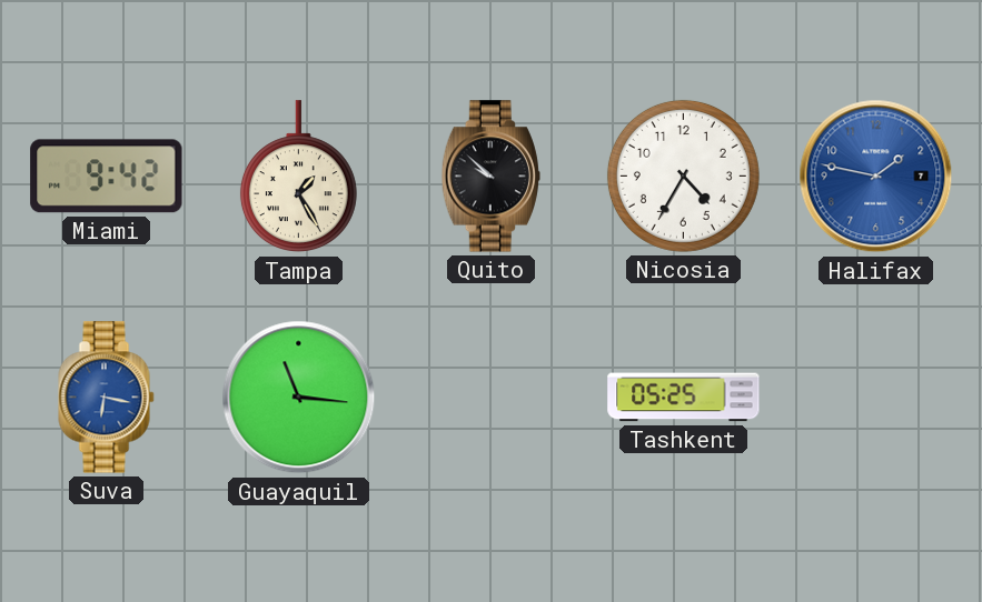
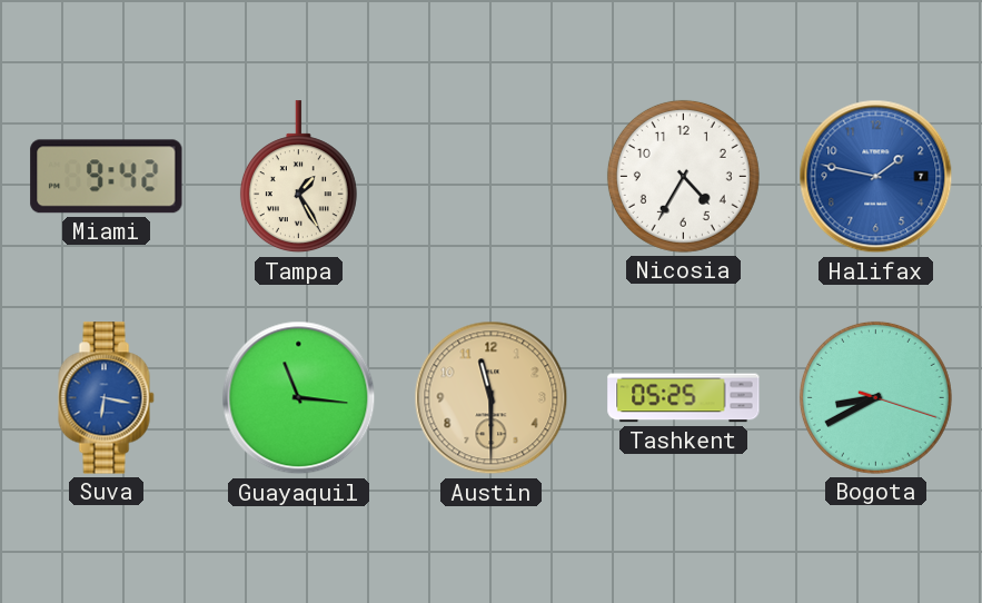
Quito: 9:52 -> none (490, 177)
Austin: none -> 11:30 (492, 398)
Bogota: none -> 8:40 (875, 397)
